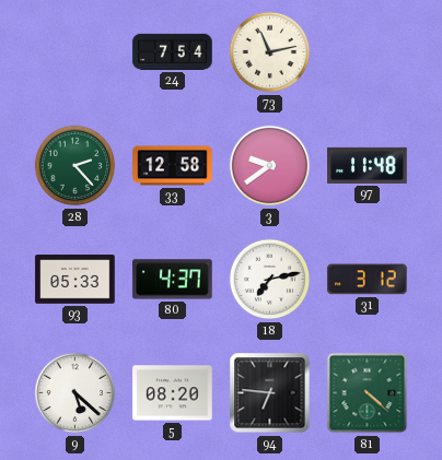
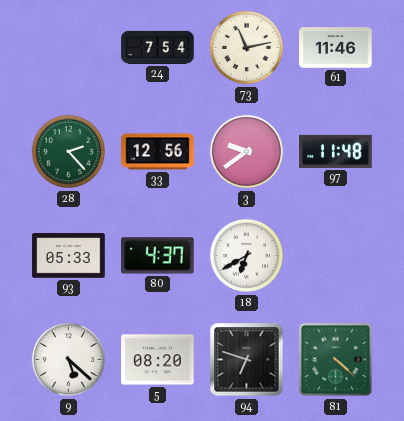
61: none -> 11:46 (336, 48)
33: 12:58 -> 12:56 (158, 152)
18: 7:13 -> 6:40 (247, 256)
31: 3:12 -> none (368, 280)
94: 6:46 -> 6:48 (247, 360)
